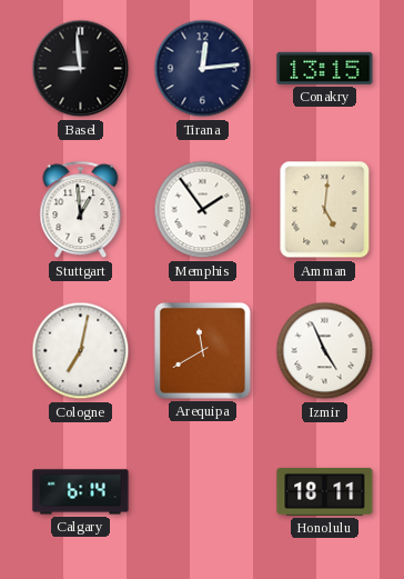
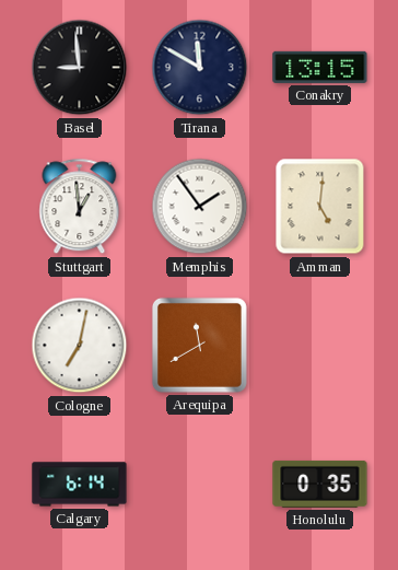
Tirana: 12:14 -> 11:50 (200, 68)
Izmir: 4:56 -> none (325, 351)
Honolulu: 18:11 -> 0:35 (320, 484)
